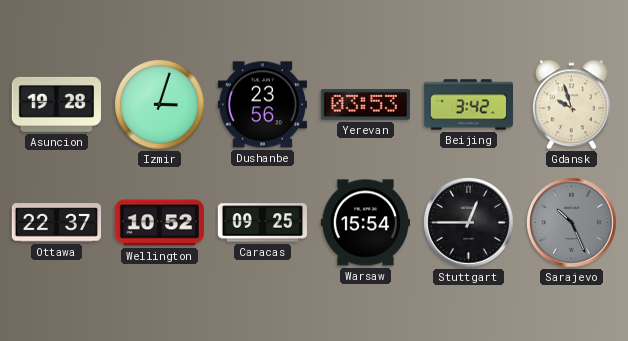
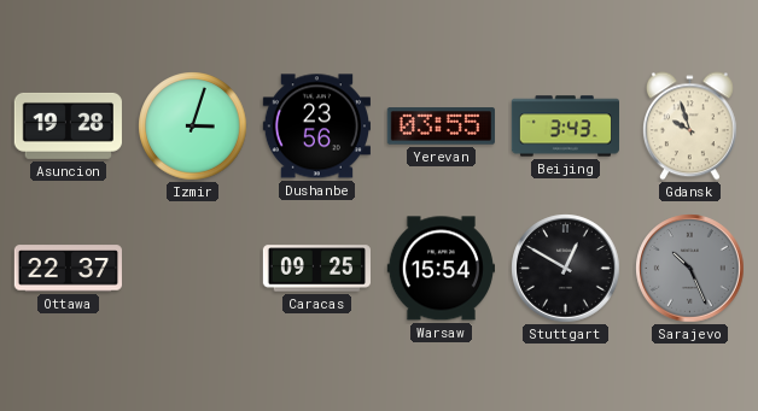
Yerevan: 03:53 -> 03:55 (441, 127)
Beijing: 3:42 -> 3:43 (566, 127)
Wellington: 10:52 -> none (159, 223)
Stuttgart: 12:45 -> 12:50 (566, 269)
